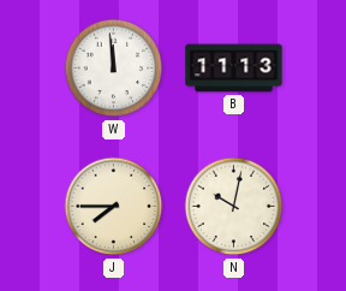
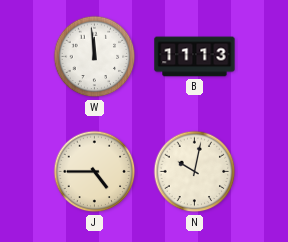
J: 7:45 -> 4:45 (95, 172)
